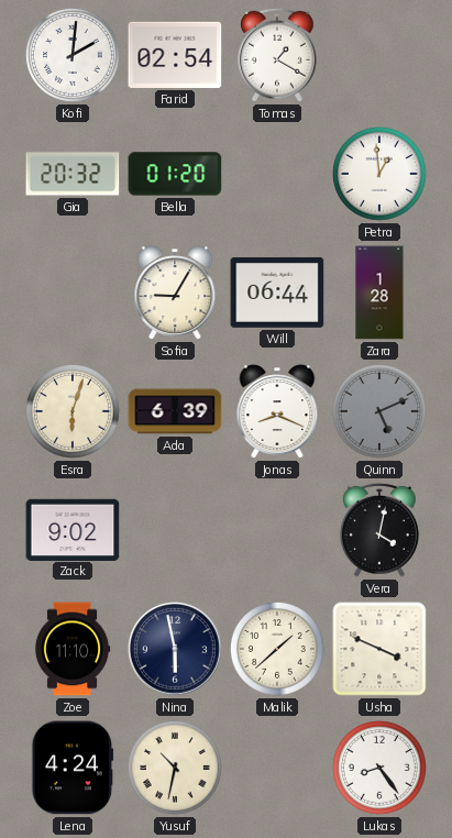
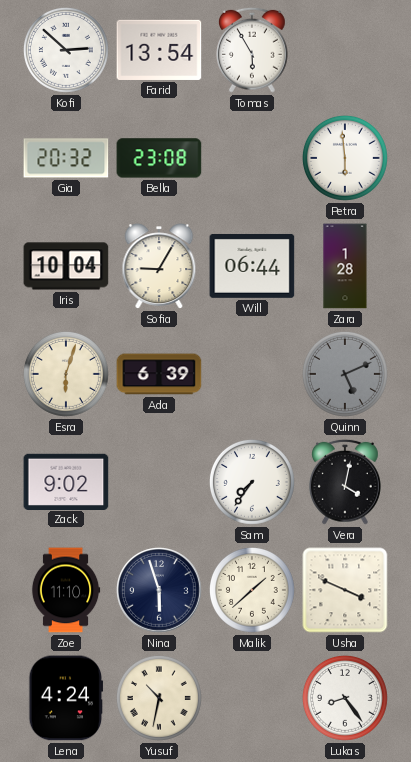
Kofi: 2:01 -> 2:52 (66, 50)
Farid: 02:54 -> 13:54 (159, 50)
Tomas: 1:20 -> 5:55 (252, 50)
Bella: 01:20 -> 23:08 (159, 158)
Petra: 12:59 -> 5:59 (345, 158)
Iris: none -> 10:04 (66, 266)
Jonas: 8:19 -> none (277, 411)
Sam: none -> 7:36 (252, 482)
Nina: 5:58 -> 5:57 (160, 591)
